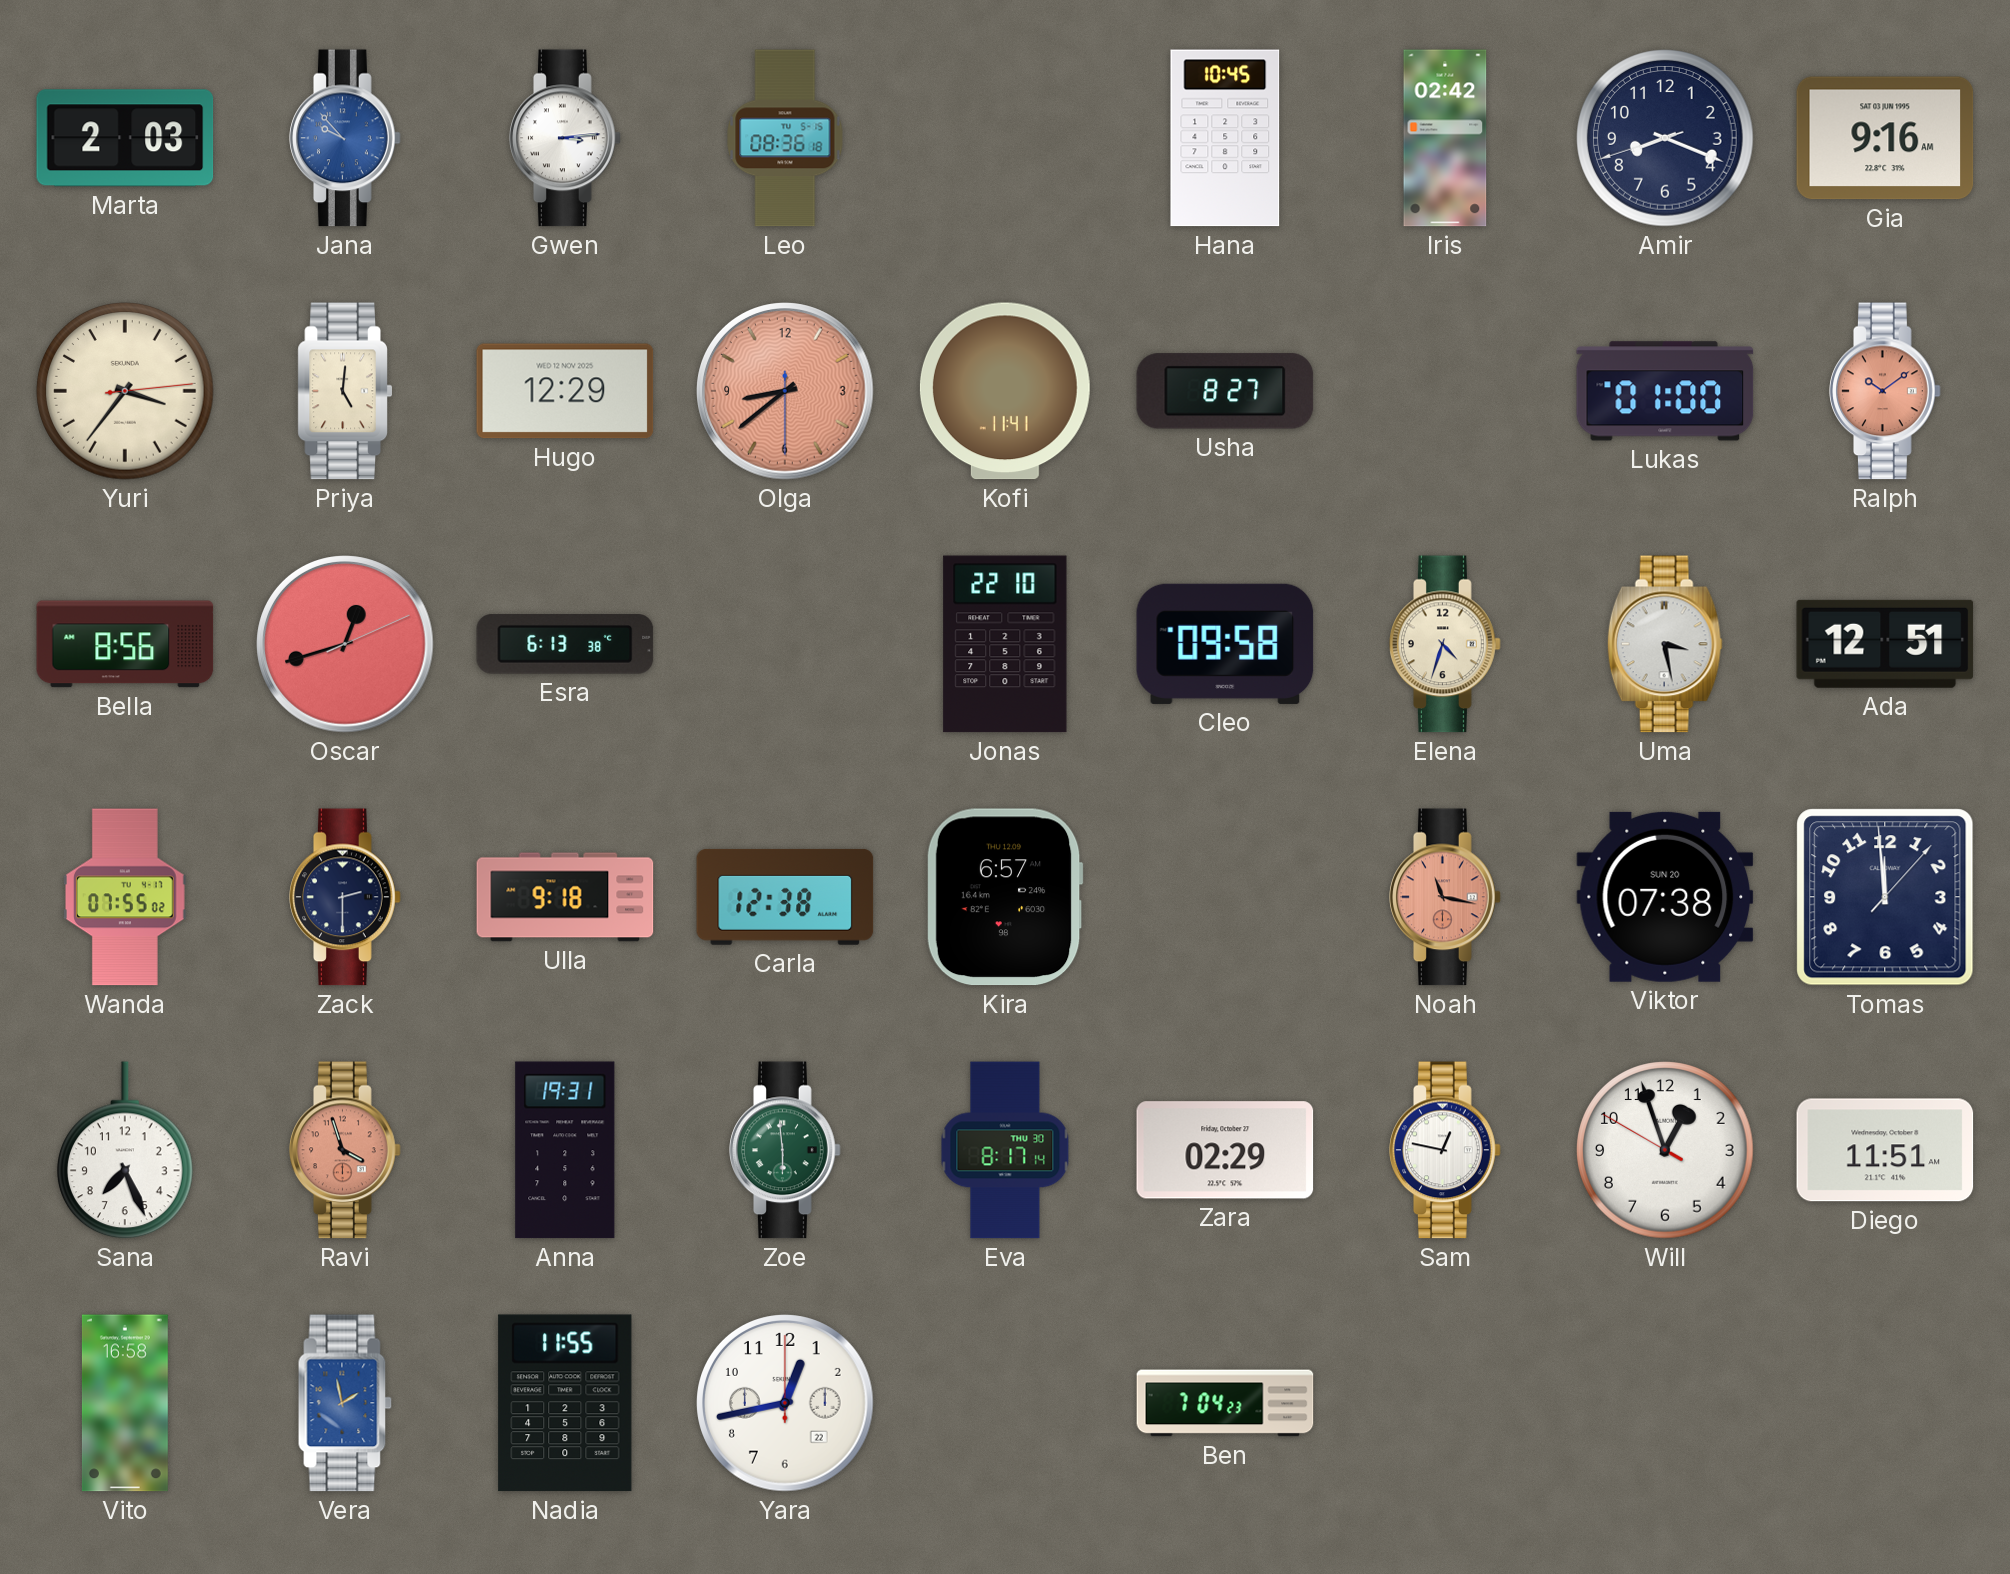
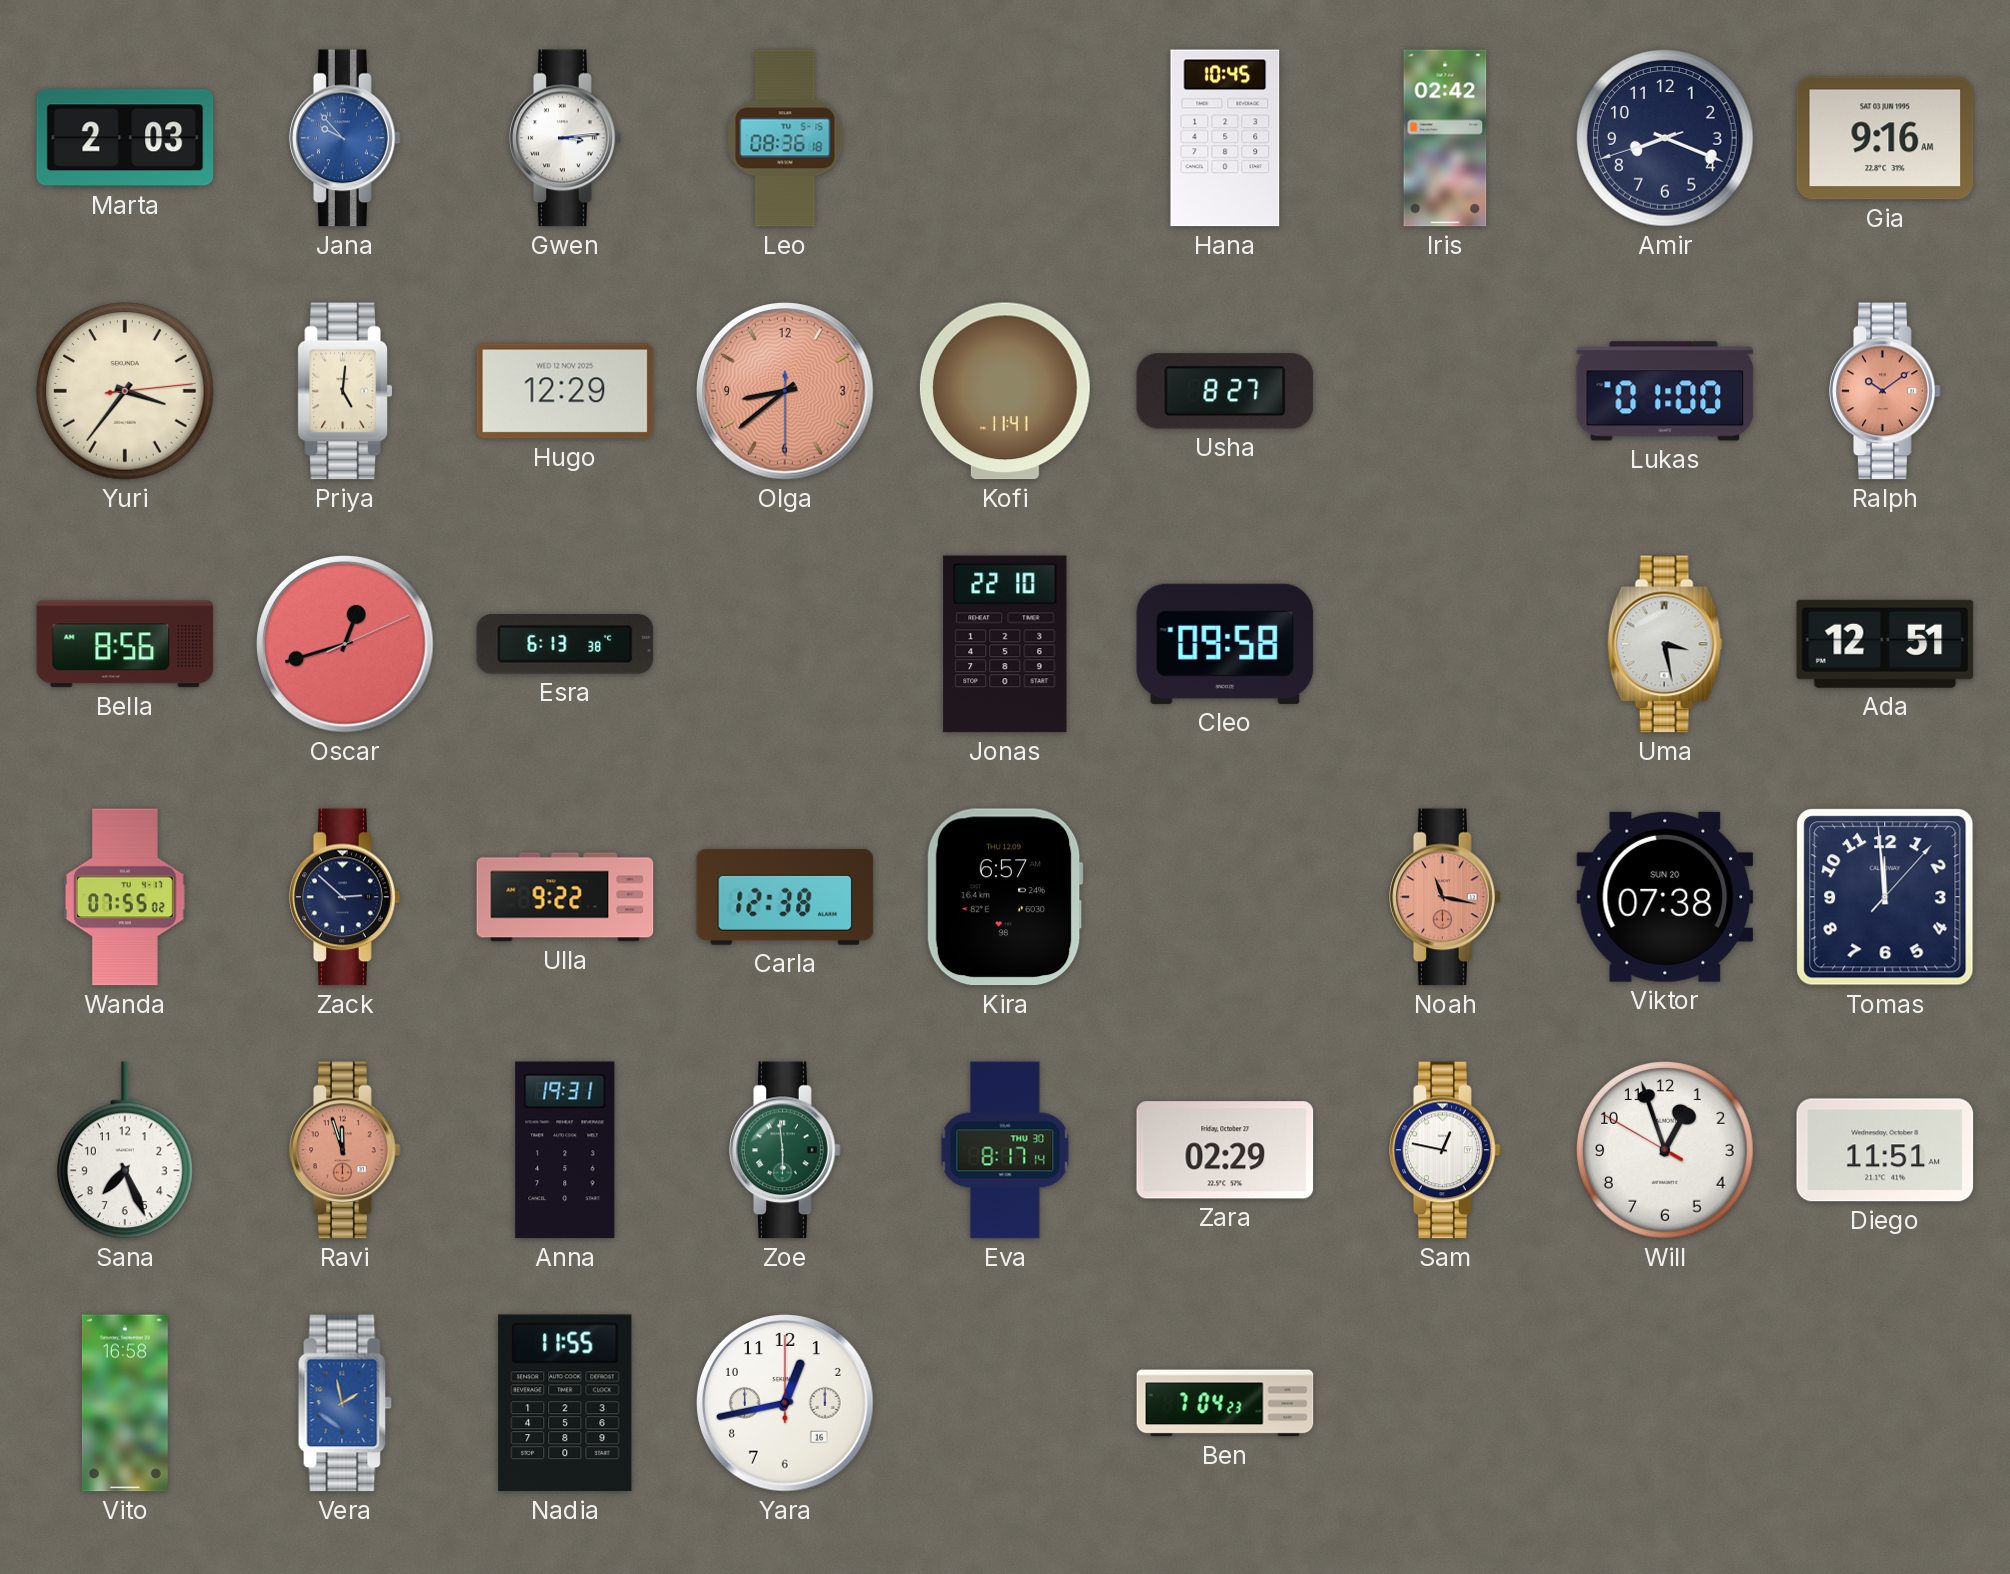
Elena: 4:33 -> none (1445, 644)
Zack: 2:30 -> 2:52 (345, 897)
Ulla: 9:18 -> 9:22 (565, 897)
Ravi: 3:57 -> 11:57 (345, 1150)
Yara date: 22 -> 16 (785, 1403)
